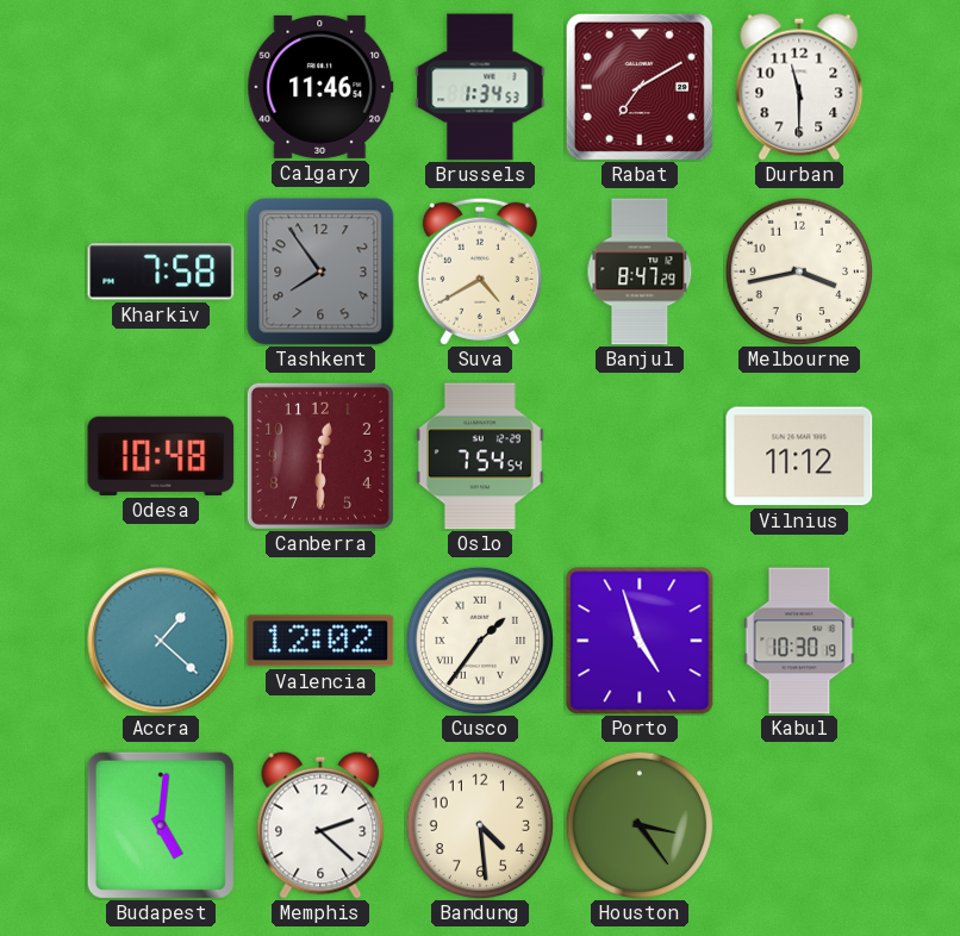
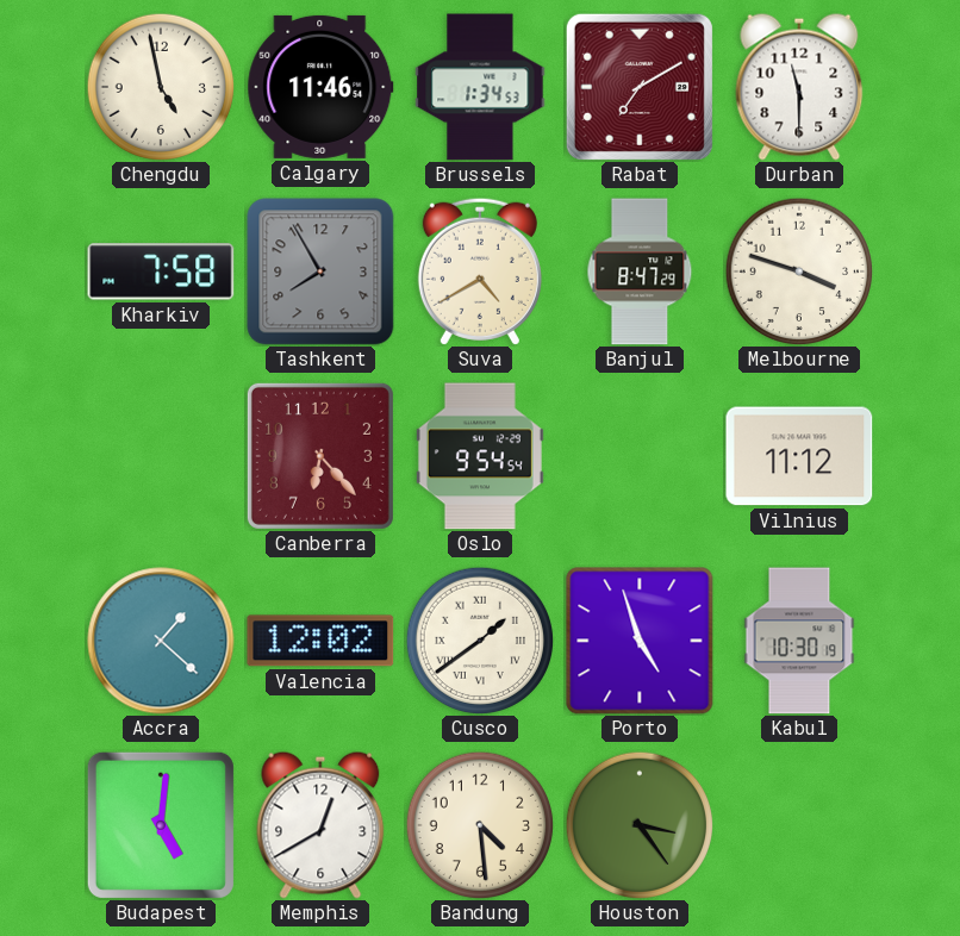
Chengdu: none -> 4:58 (161, 87)
Tashkent: 7:54 -> 7:55 (320, 272)
Melbourne: 3:43 -> 3:48 (799, 272)
Odesa: 10:48 -> none (161, 456)
Canberra: 12:30 -> 6:23 (320, 456)
Oslo: 7:54 -> 9:54 (480, 456)
Cusco: 1:36 -> 1:39 (480, 641)
Memphis: 2:22 -> 12:40 (320, 825)
